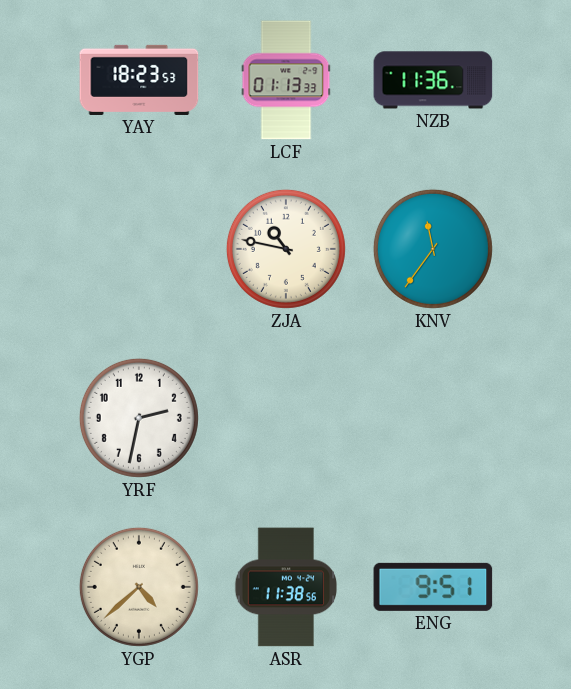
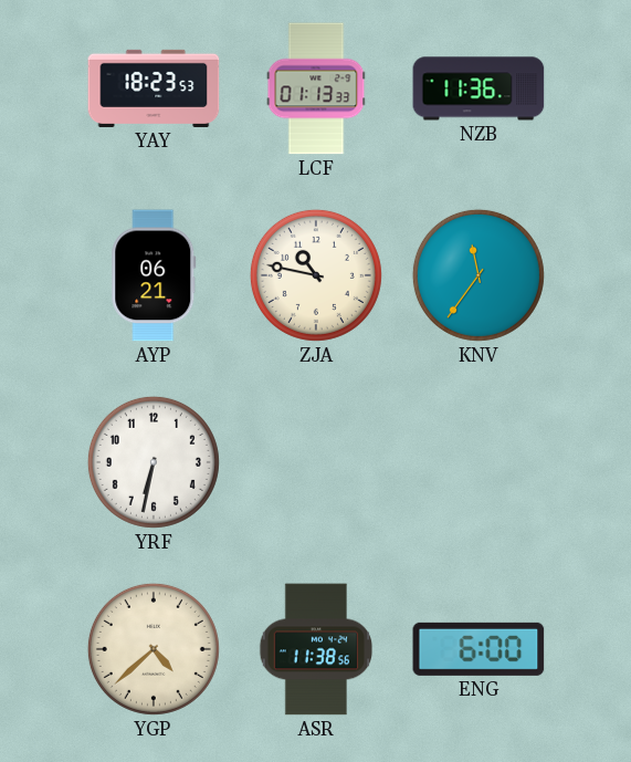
AYP: none -> 06:21 (154, 275)
YRF: 2:32 -> 6:32 (154, 462)
ENG: 9:51 -> 6:00 (478, 649)
